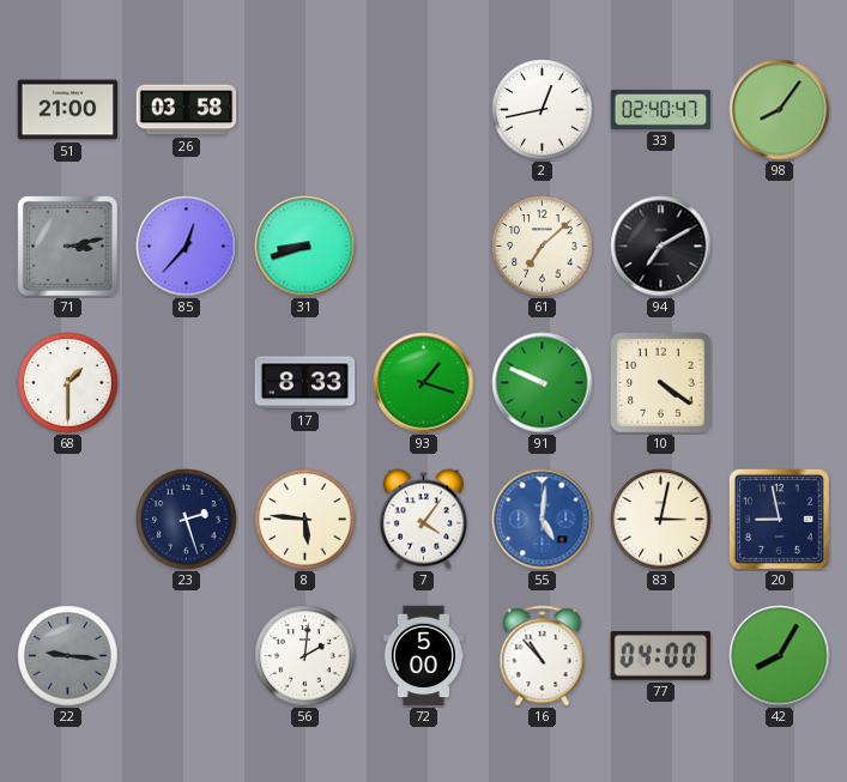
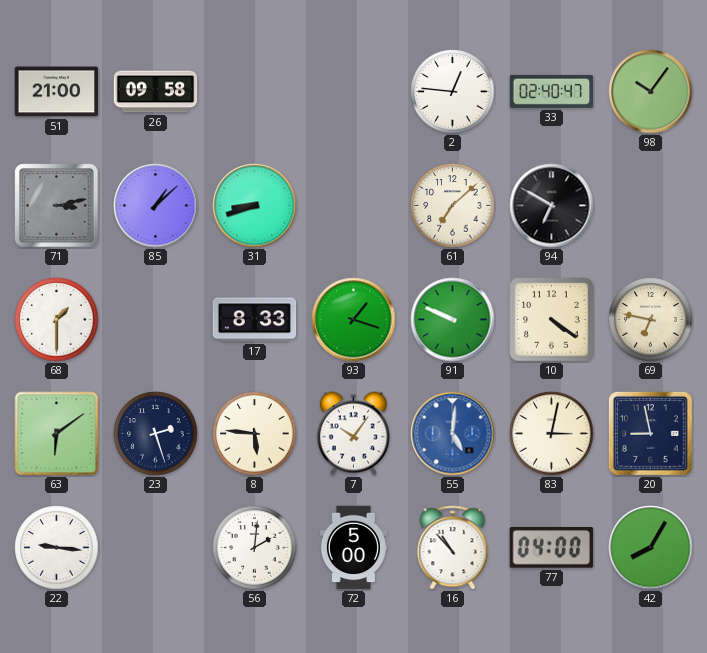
26: 03:58 -> 09:58 (156, 92)
2: 12:43 -> 12:46 (453, 92)
98: 8:06 -> 10:06 (651, 92)
85: 12:37 -> 1:08 (156, 206)
94: 7:10 -> 6:50 (552, 206)
69: none -> 6:47 (651, 320)
63: none -> 6:09 (57, 434)
7: 4:06 -> 10:06 (353, 434)
22 dial: grey -> white (57, 548)
